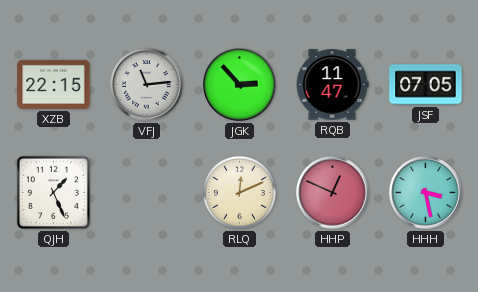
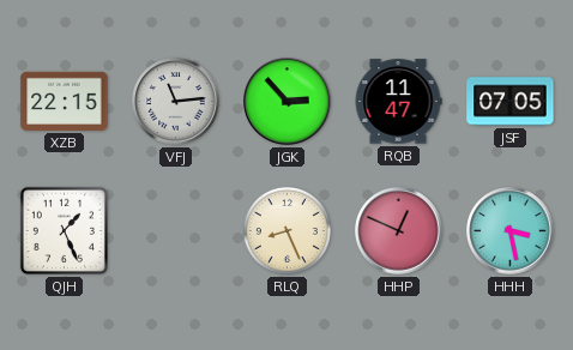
RLQ: 12:11 -> 8:26 (286, 230)
